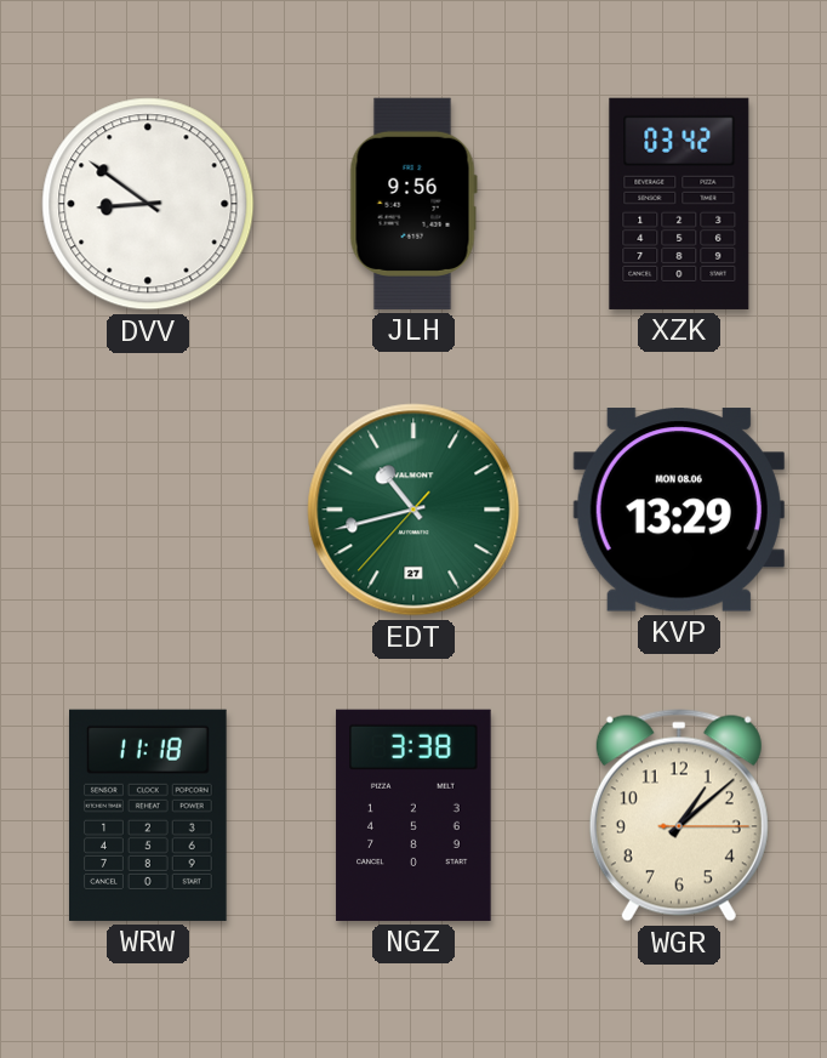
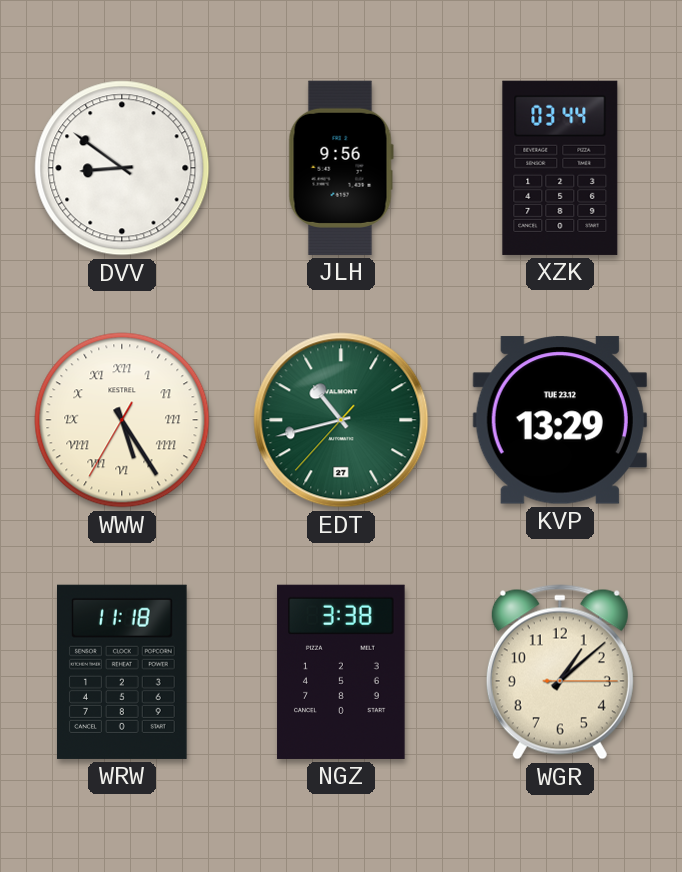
XZK: 03:42 -> 03:44 (560, 168)
WWW: none -> 5:24 (122, 420)
KVP date: MON 08.06 -> TUE 23.12 (560, 420)
